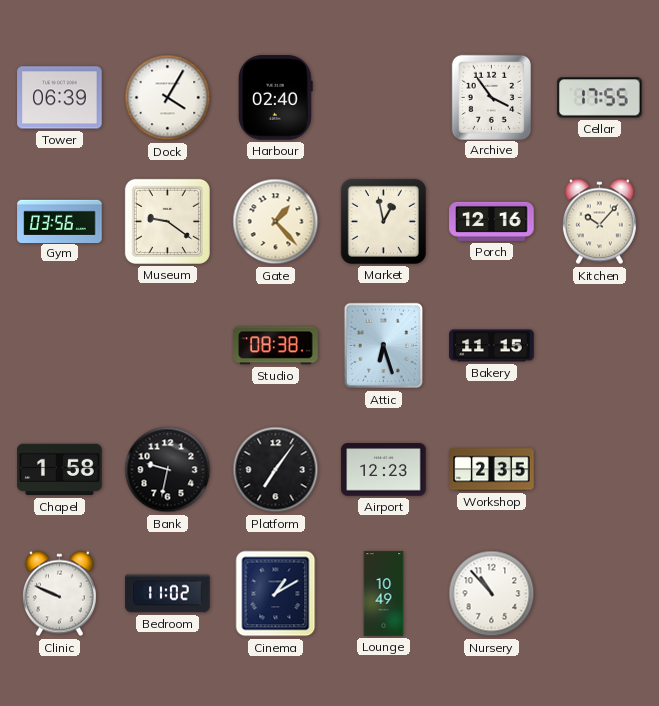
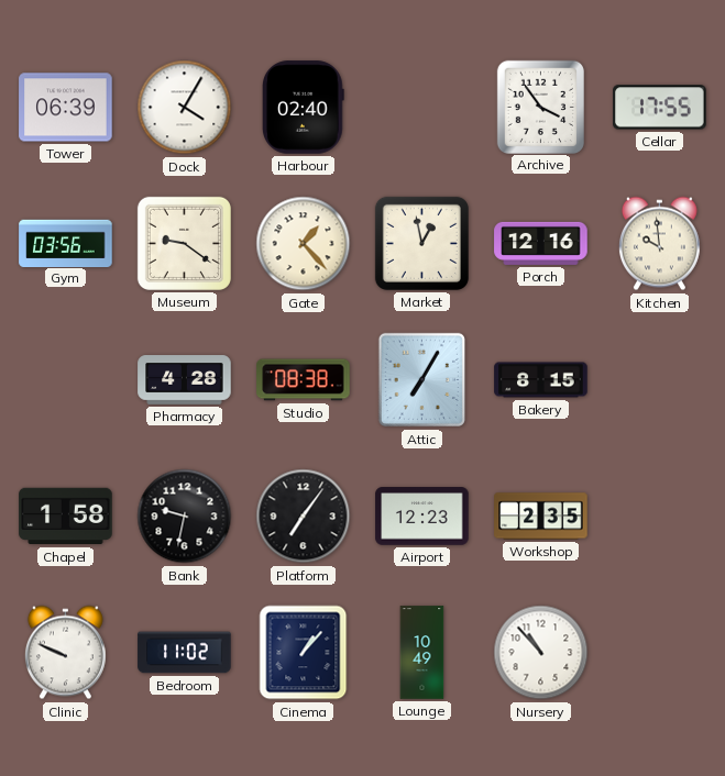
Kitchen: 10:07 -> 9:59 (659, 244)
Pharmacy: none -> 4:28 (185, 380)
Attic: 6:27 -> 7:05 (421, 380)
Bakery: 11:15 -> 8:15 (541, 380)
Cinema: 1:10 -> 1:07 (304, 653)
